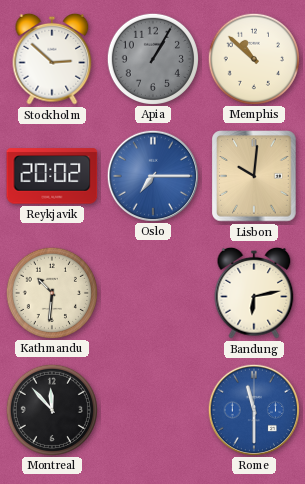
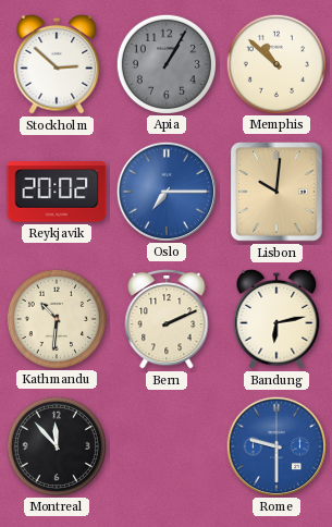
Bern: none -> 2:11 (167, 320)
Rome: 11:30 -> 9:30 (275, 445)
